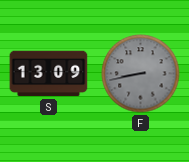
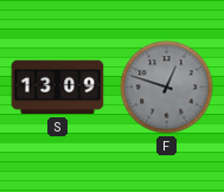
F: 8:43 -> 12:48 (167, 88)
